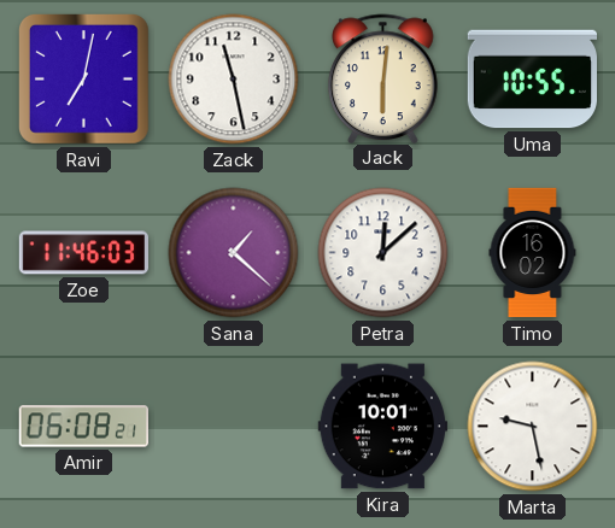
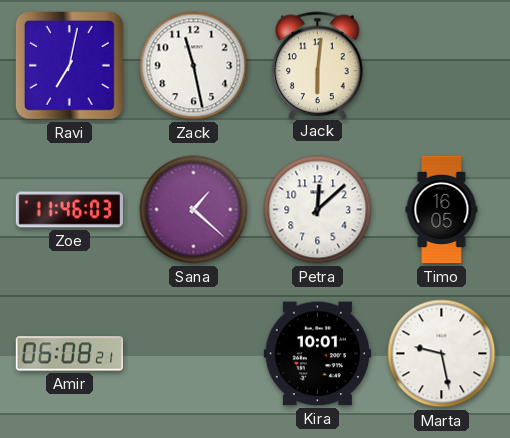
Uma: 10:55 -> none (532, 80)
Timo: 16:02 -> 16:05 (442, 210)
